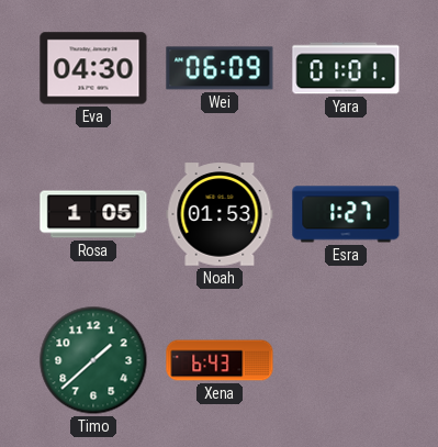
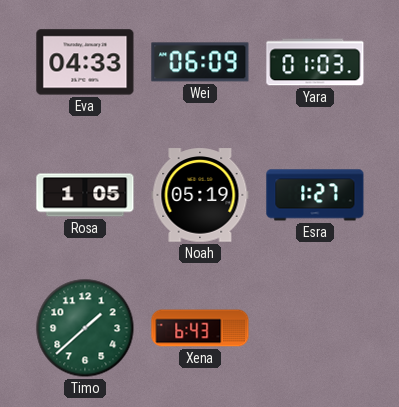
Eva: 04:30 -> 04:33 (85, 62)
Yara: 01:01 -> 01:03 (315, 62)
Noah: 01:53 -> 05:19 (200, 195)
